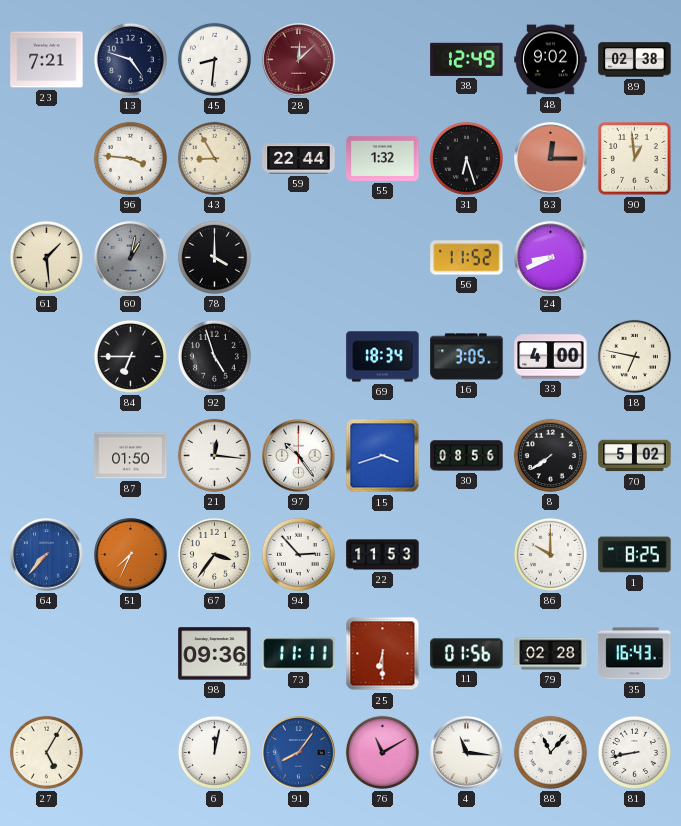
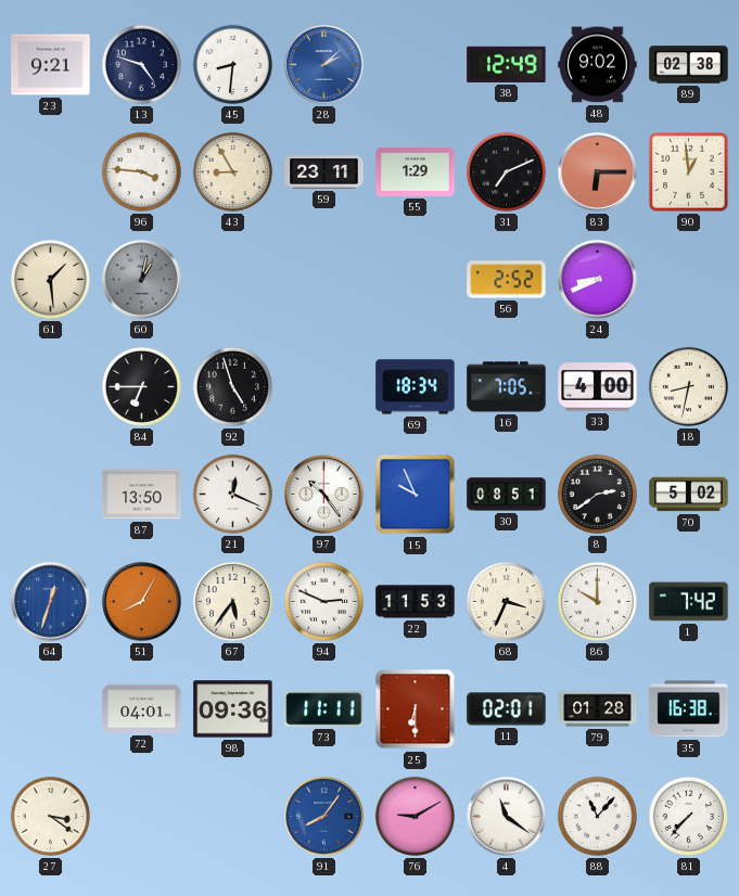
23: 7:21 -> 9:21 (51, 65)
28: 12:08 -> 2:08 (324, 65)
28 dial: burgundy -> blue (324, 65)
59: 22:44 -> 23:11 (324, 172)
55: 1:32 -> 1:29 (416, 171)
31: 6:27 -> 7:11 (506, 171)
83: 12:15 -> 6:15 (598, 172)
78: 4:00 -> none (214, 257)
56: 11:52 -> 2:52 (507, 280)
16: 3:05 -> 7:05 (507, 387)
18: 6:47 -> 8:32 (688, 386)
87: 01:50 -> 13:50 (142, 495)
21: 12:16 -> 12:19 (232, 494)
15: 3:42 -> 9:56 (416, 495)
30: 08:56 -> 08:51 (507, 495)
8: 7:39 -> 2:39 (597, 494)
64: 7:37 -> 12:33 (51, 602)
51: 7:34 -> 8:05 (142, 602)
67: 3:36 -> 5:36 (232, 601)
94: 2:53 -> 2:49 (323, 601)
68: none -> 3:34 (506, 601)
1: 8:25 -> 7:42 (689, 602)
72: none -> 04:01 (142, 708)
11: 01:56 -> 02:01 (507, 709)
79: 02:28 -> 01:28 (598, 709)
35: 16:43 -> 16:38 (689, 709)
27: 5:05 -> 3:21 (50, 816)
6: 12:02 -> none (214, 752)
76: 11:10 -> 9:10 (415, 816)
4: 11:16 -> 11:21 (507, 817)
81: 8:43 -> 7:37 (688, 816)
